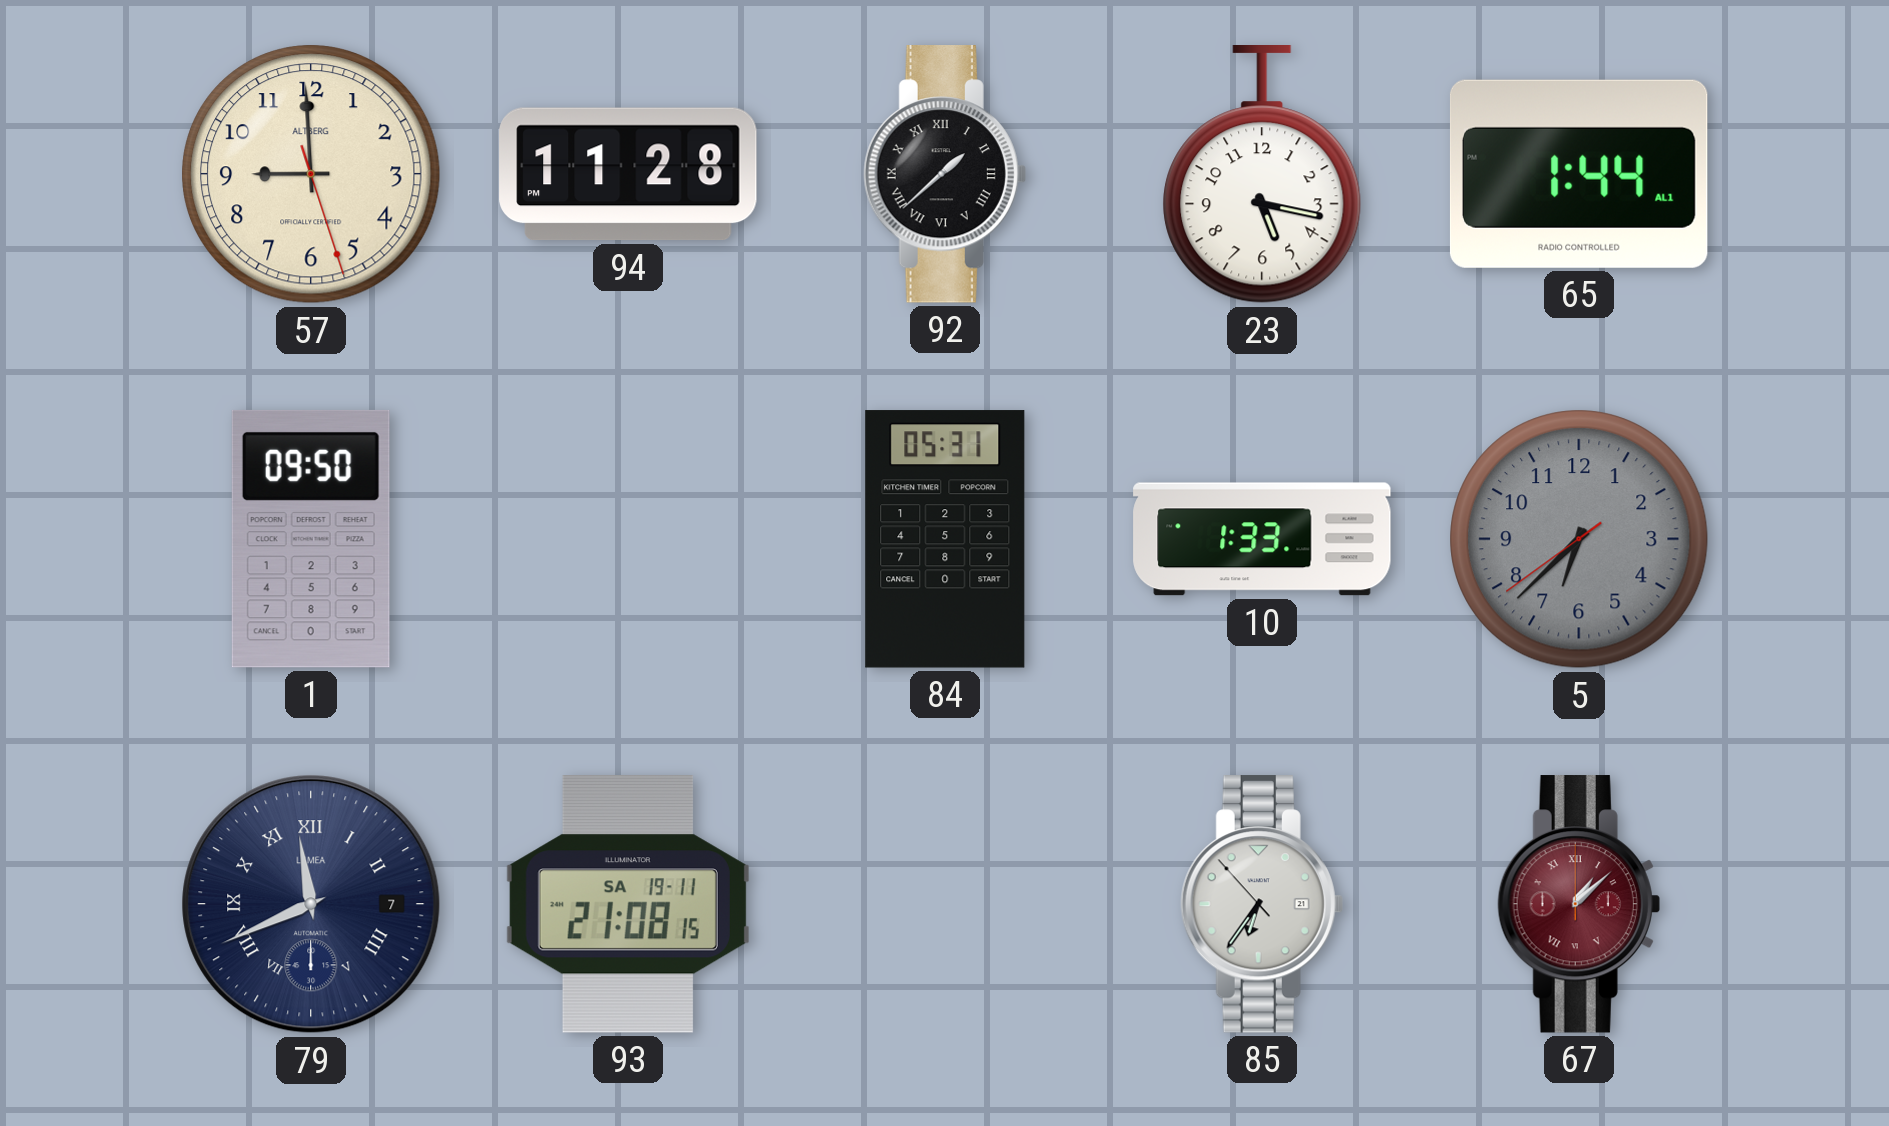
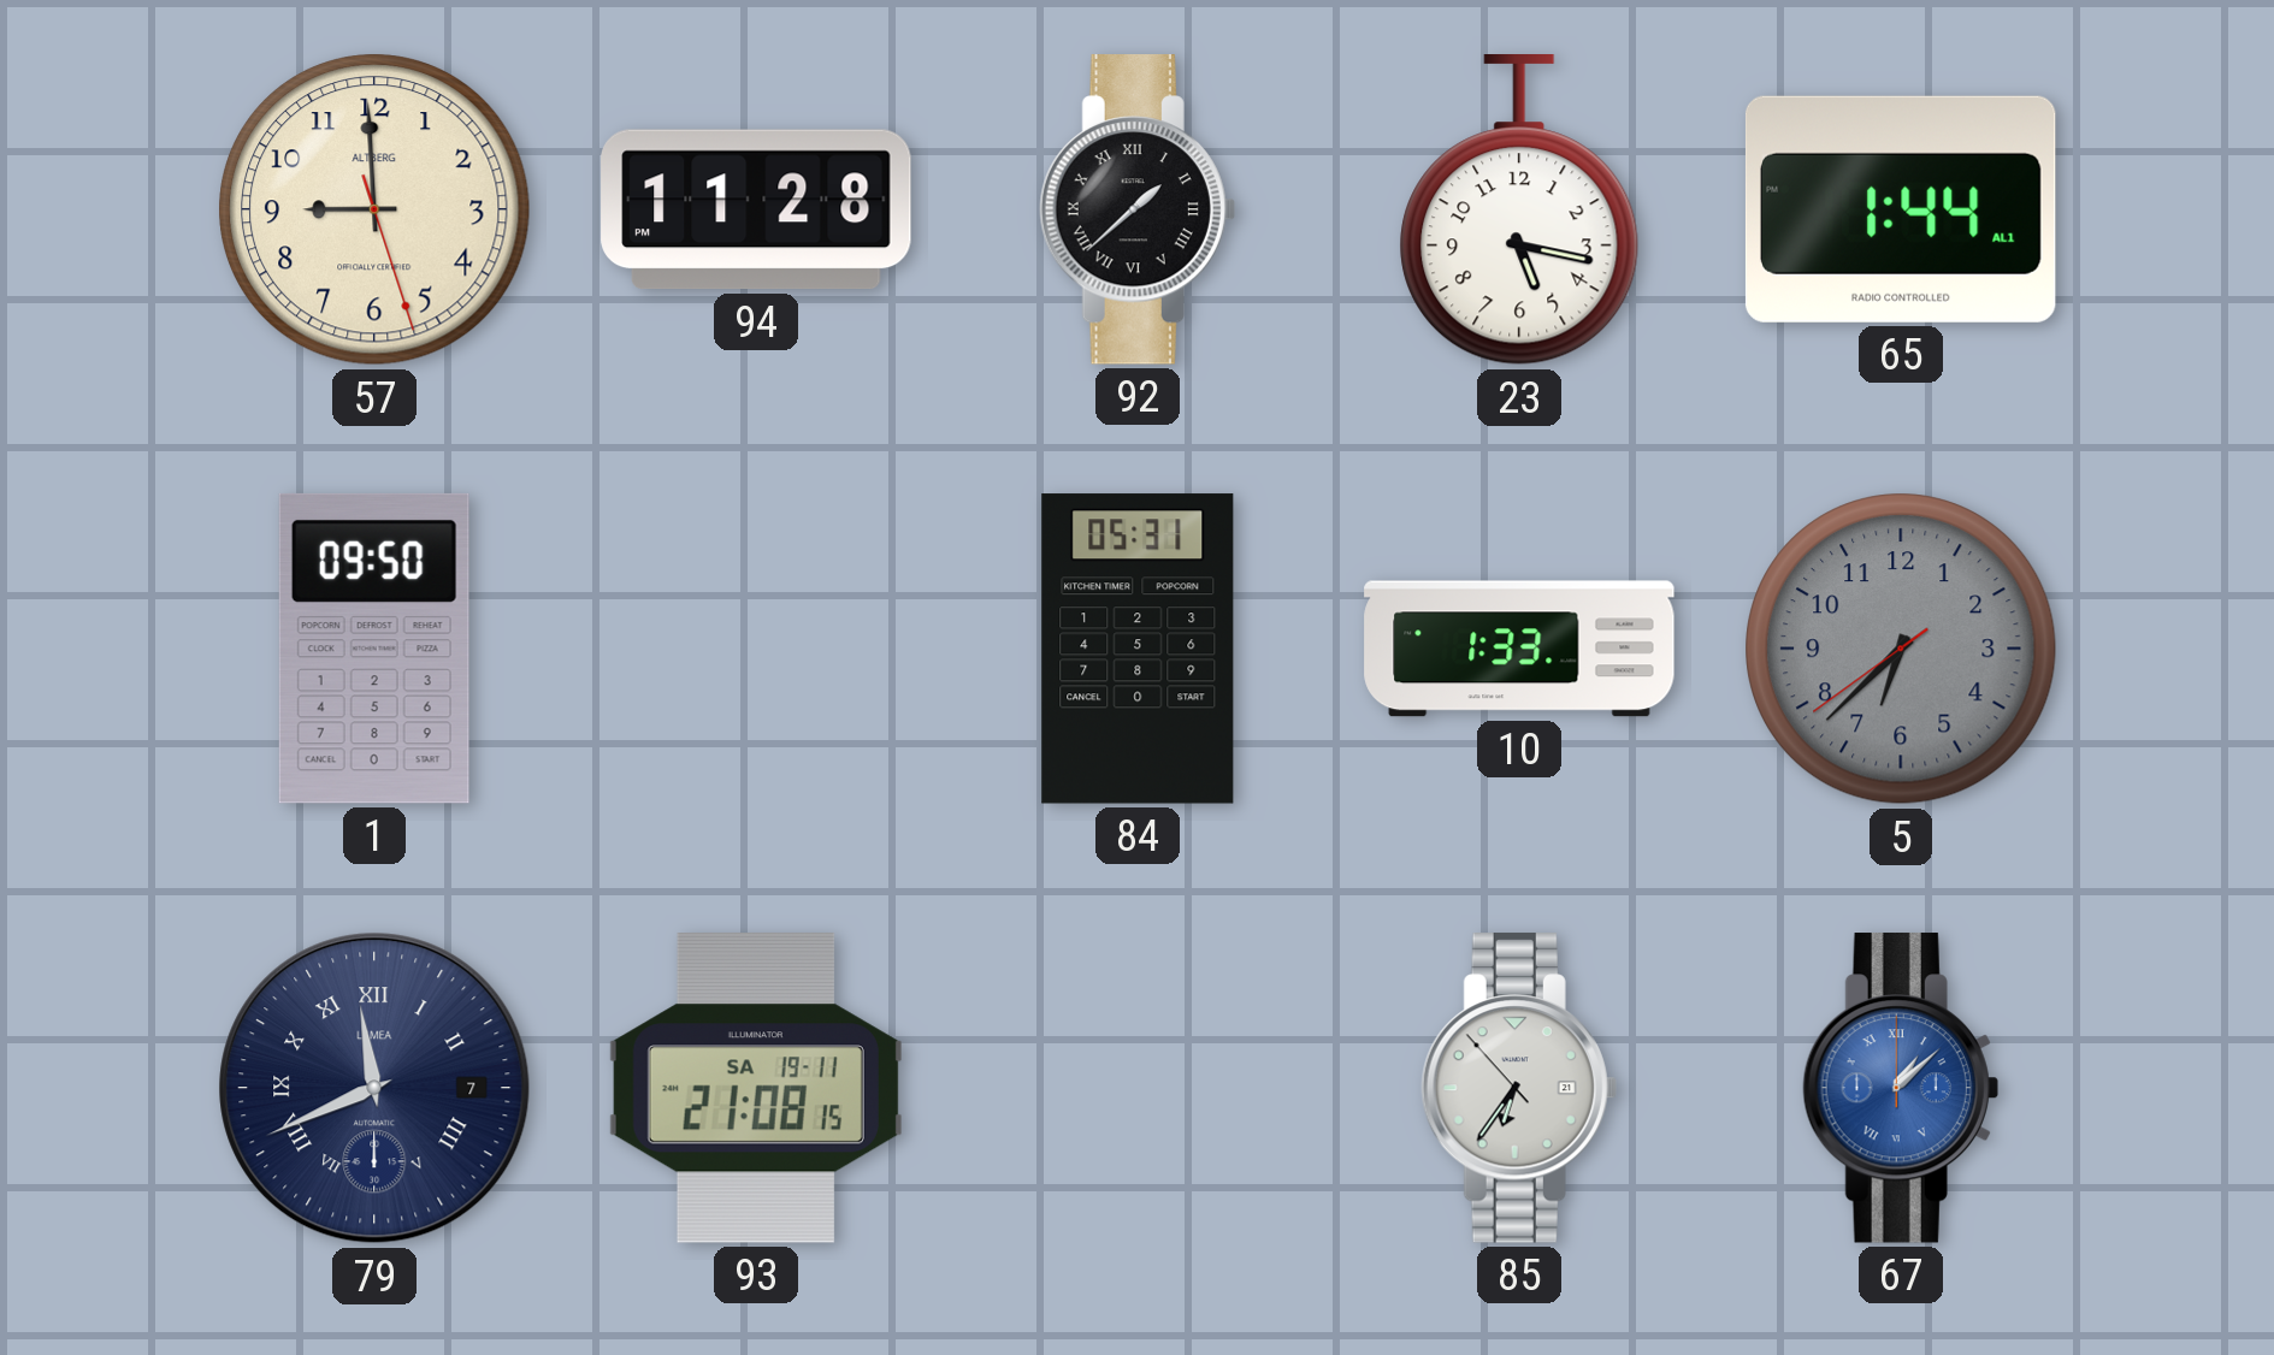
67 dial: burgundy -> blue (1901, 1088)
